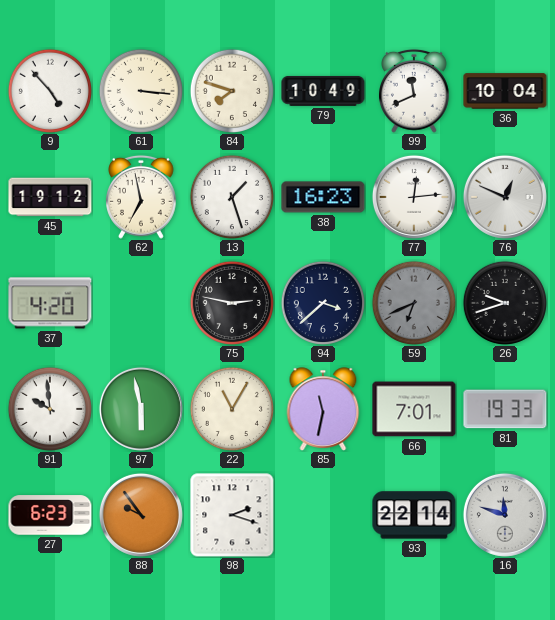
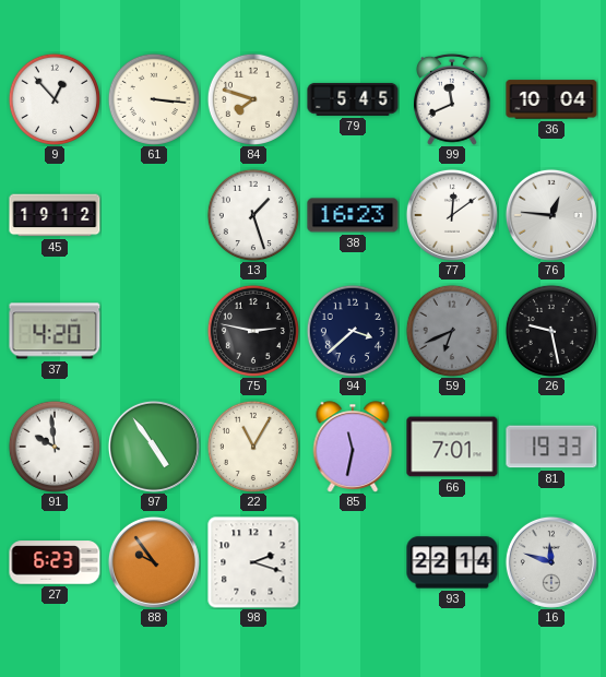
9: 4:53 -> 12:53 (54, 98)
79: 10:49 -> 5:45 (353, 99)
62: 6:58 -> none (142, 197)
77: 12:14 -> 12:09 (452, 215)
76: 12:49 -> 12:46 (551, 215)
26: 9:42 -> 9:28 (550, 330)
97: 5:58 -> 4:54 (154, 447)
